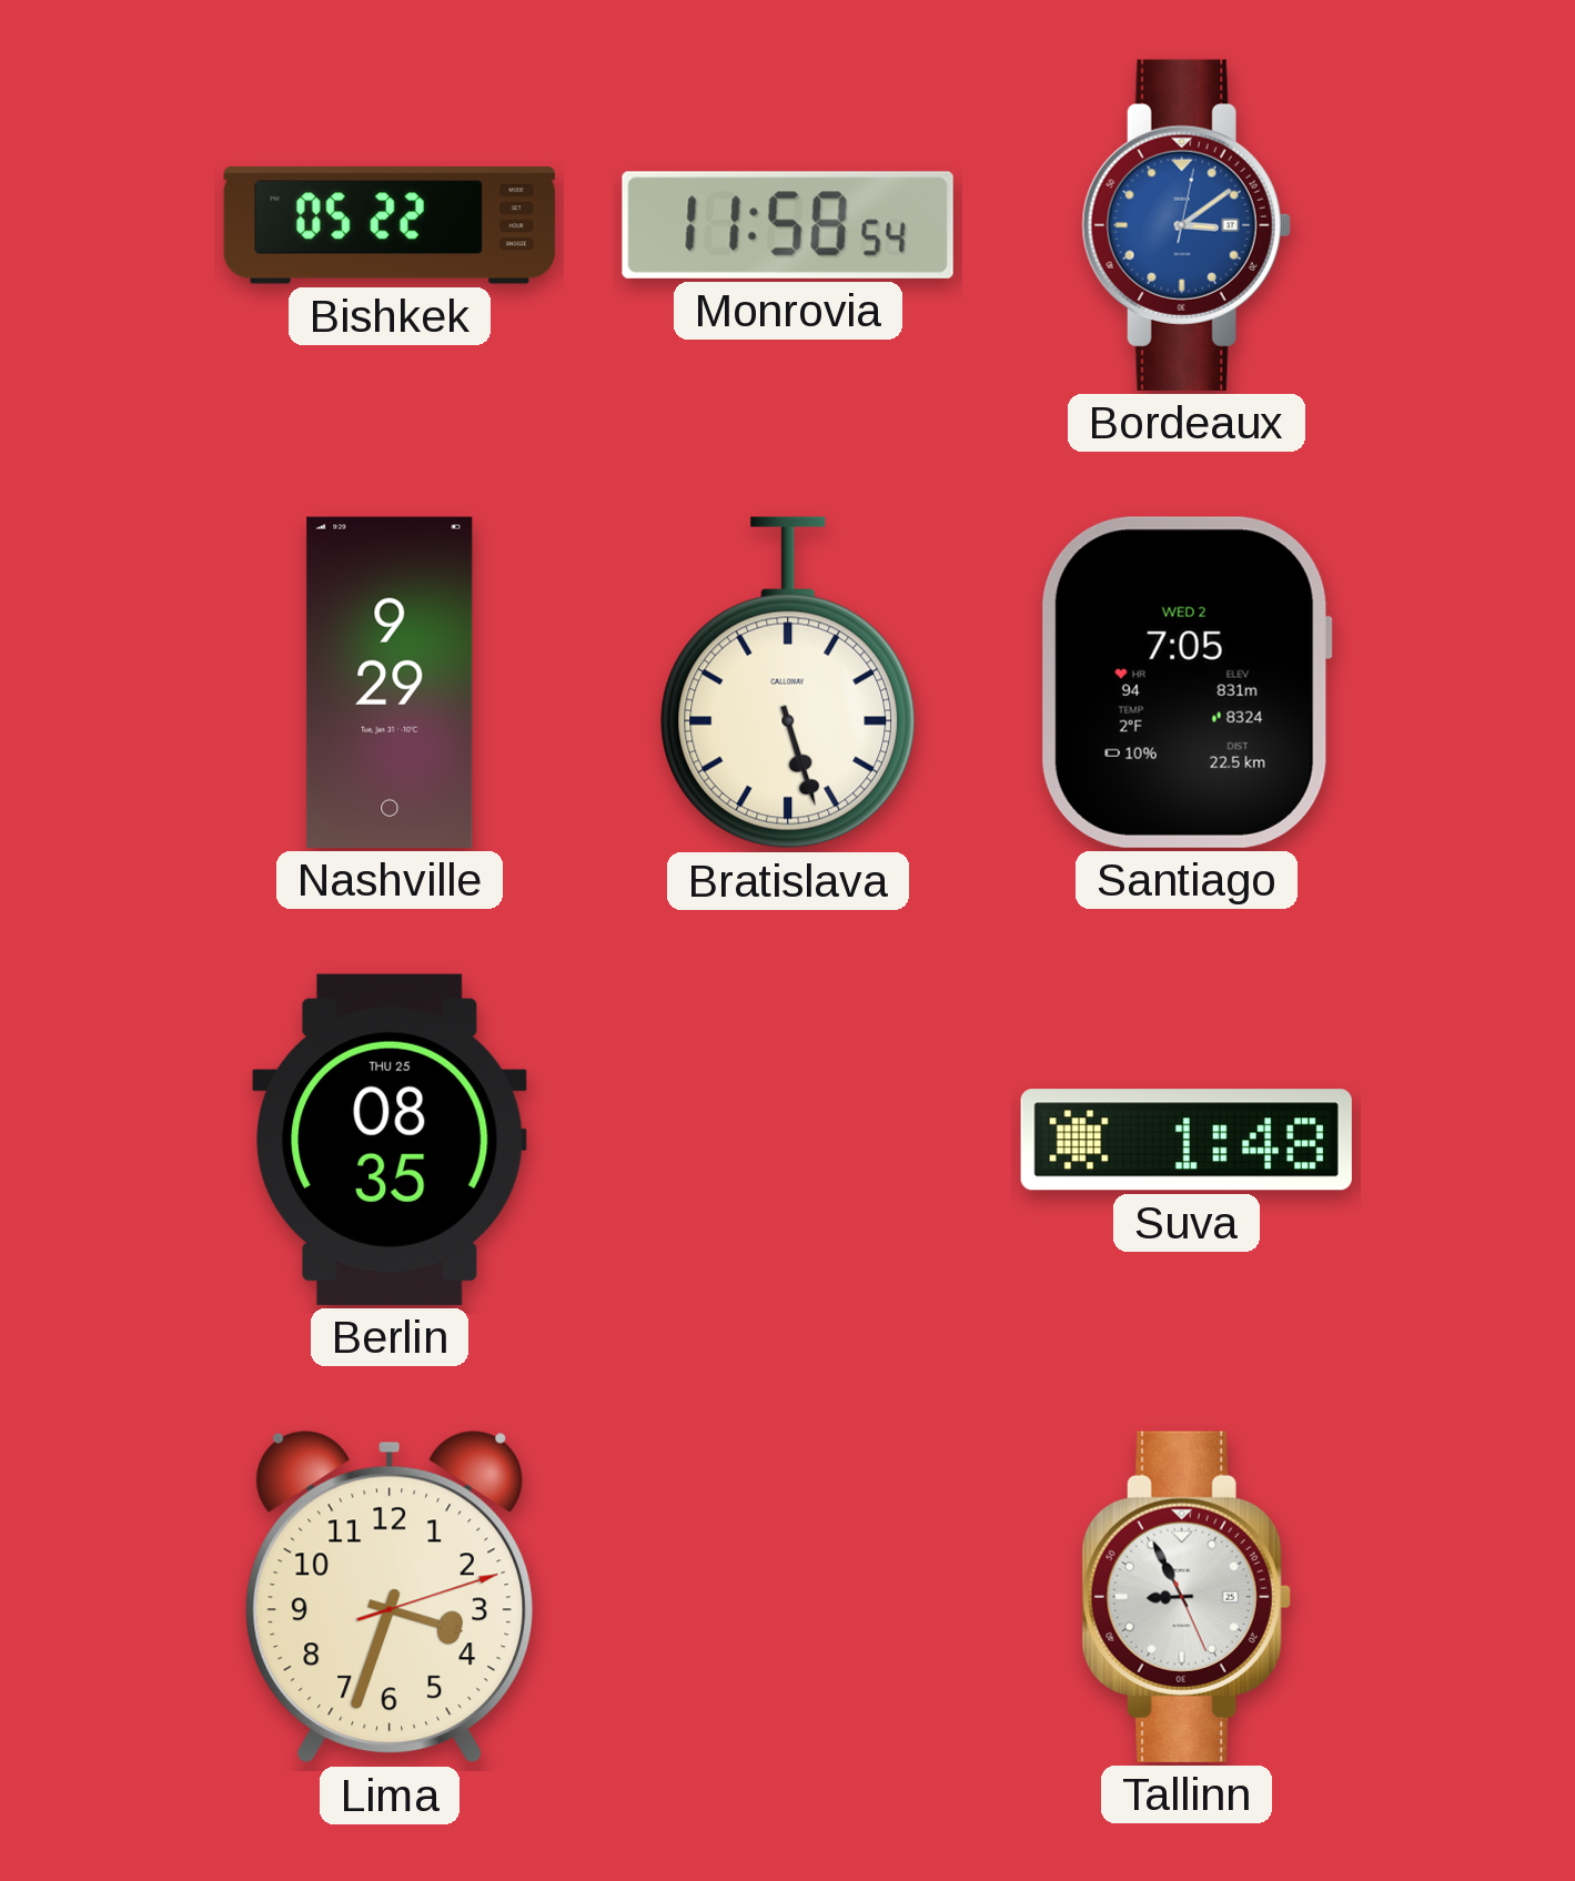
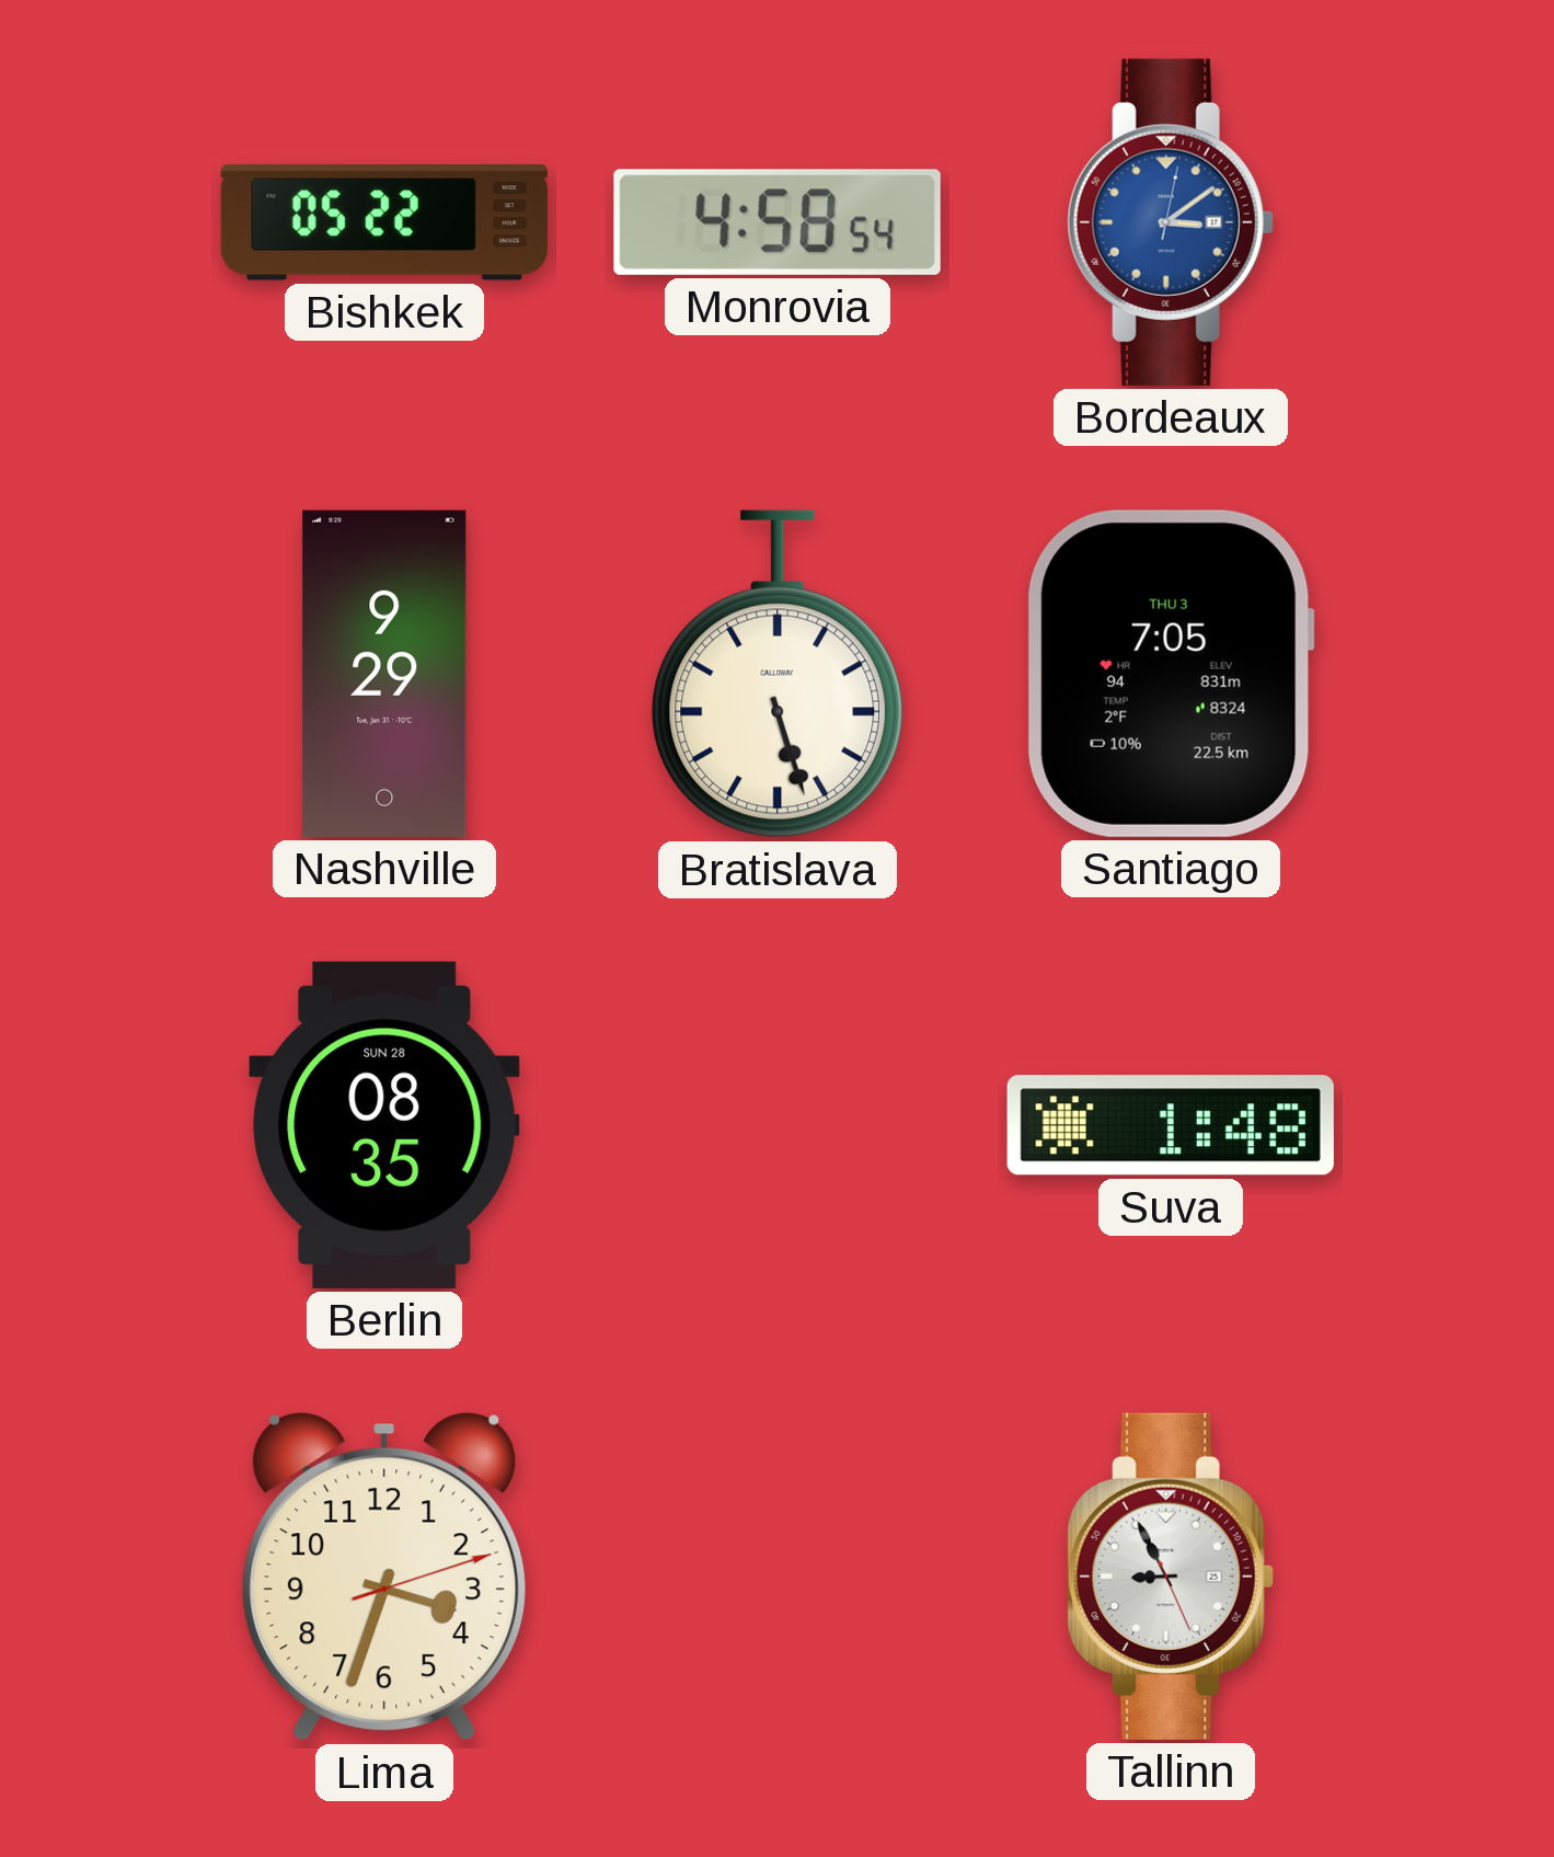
Monrovia: 11:58 -> 4:58 (778, 222)
Santiago date: WED 2 -> THU 3 (1171, 674)
Berlin date: THU 25 -> SUN 28 (384, 1125)
